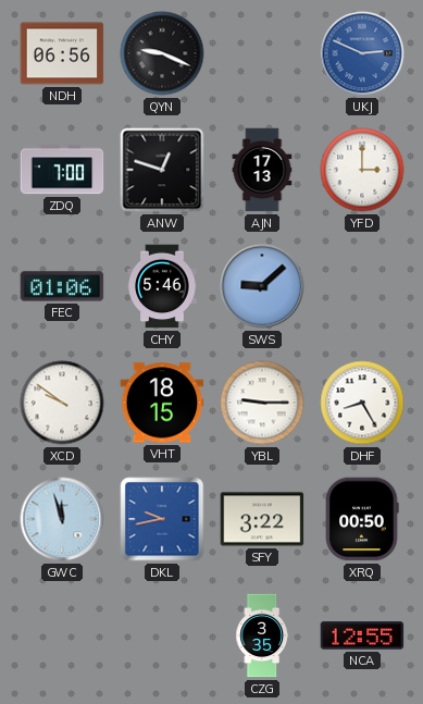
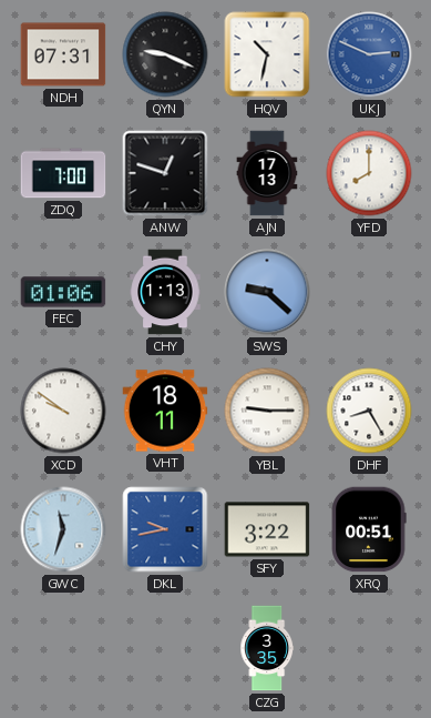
NDH: 06:56 -> 07:31 (63, 54)
HQV: none -> 10:32 (267, 54)
YFD: 3:00 -> 8:00 (369, 173)
CHY: 5:46 -> 1:13 (165, 292)
SWS: 9:08 -> 9:22 (267, 292)
VHT: 18:15 -> 18:11 (165, 411)
GWC: 11:57 -> 11:33 (63, 529)
XRQ: 00:50 -> 00:51 (369, 529)
NCA: 12:55 -> none (362, 635)
